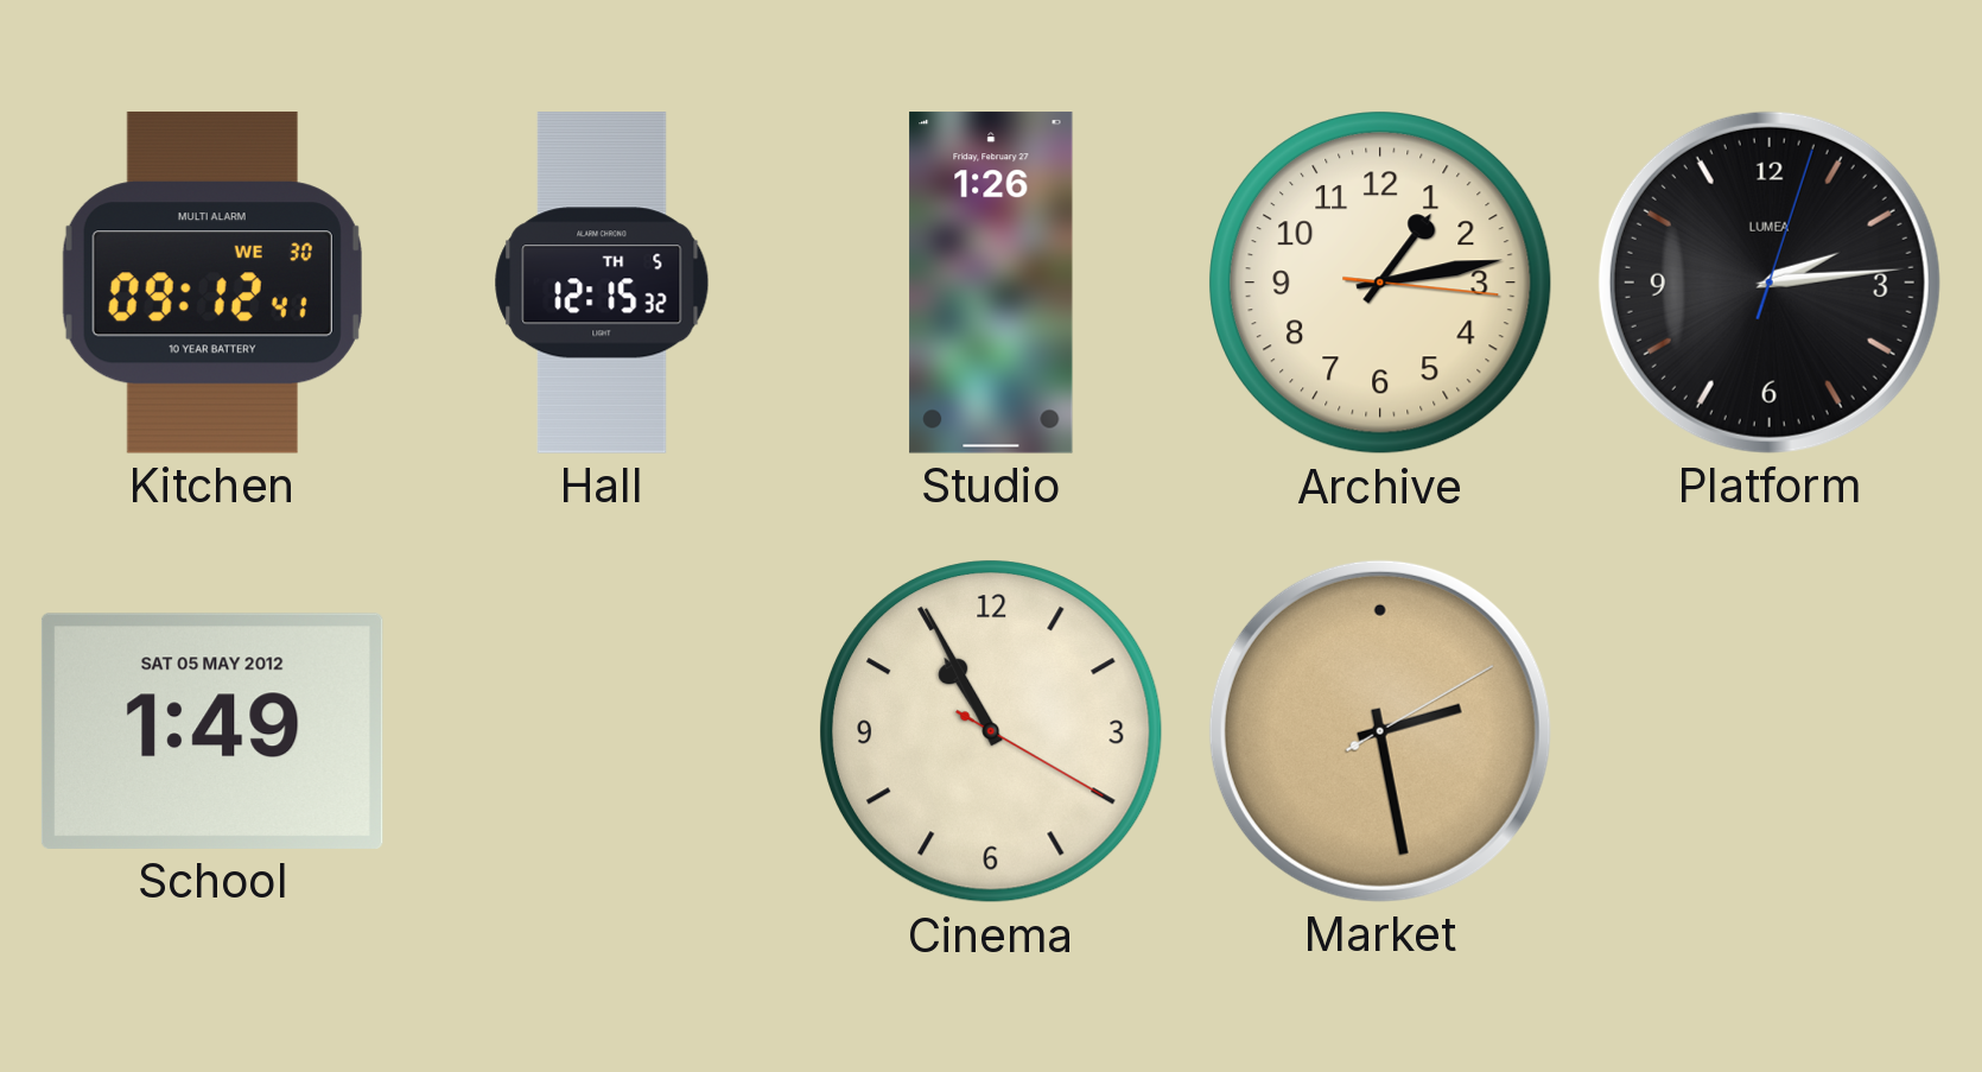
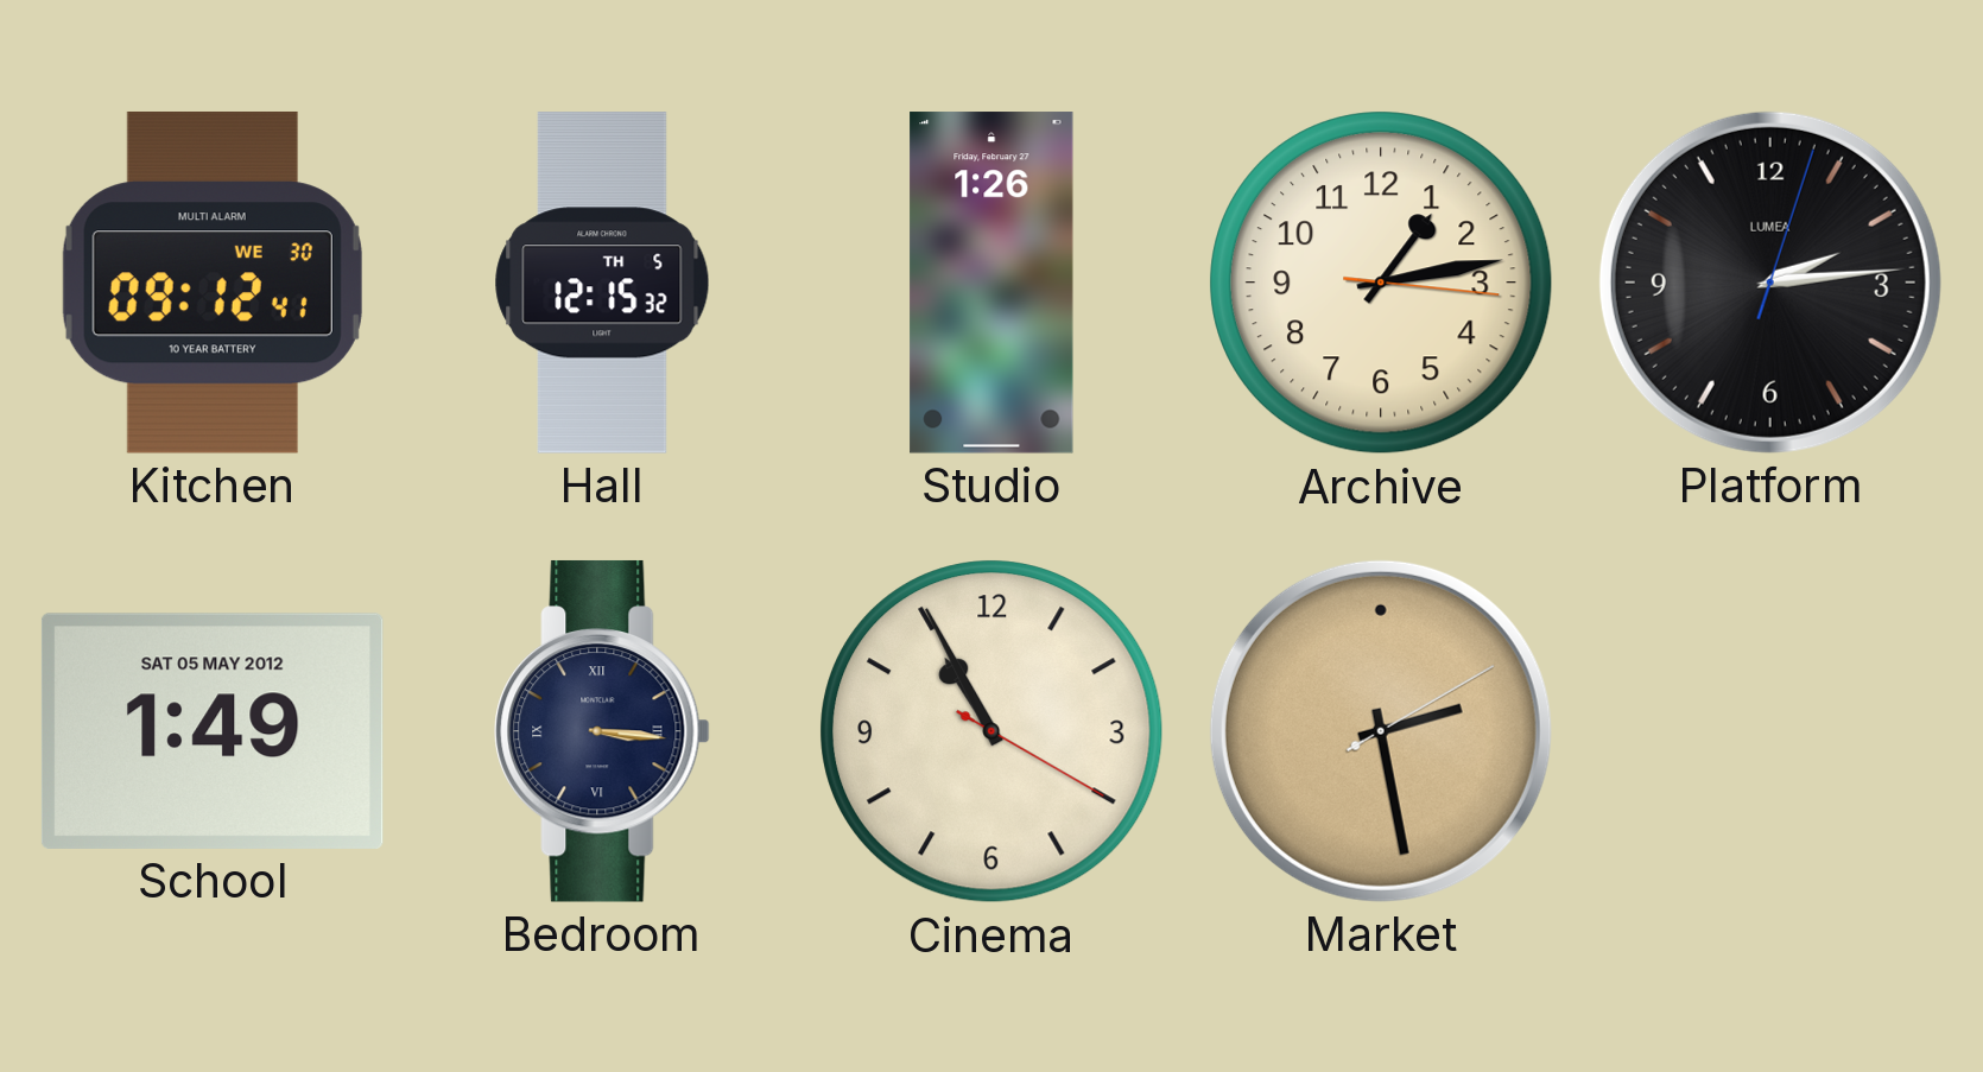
Bedroom: none -> 3:16 (602, 731)
